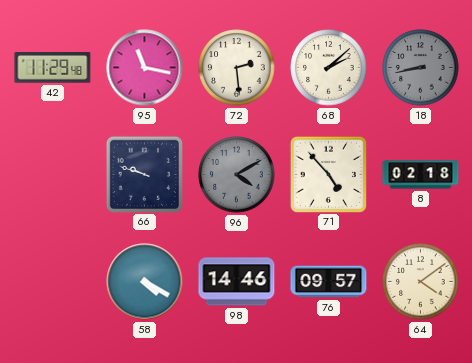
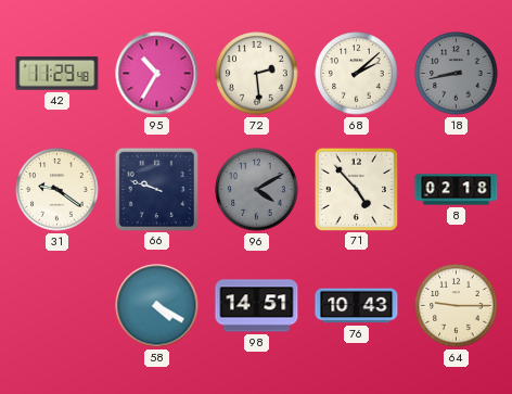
95: 11:17 -> 10:35 (157, 74)
31: none -> 9:21 (57, 190)
98: 14:46 -> 14:51 (257, 306)
76: 09:57 -> 10:43 (357, 306)
64: 4:09 -> 9:15 (457, 306)
